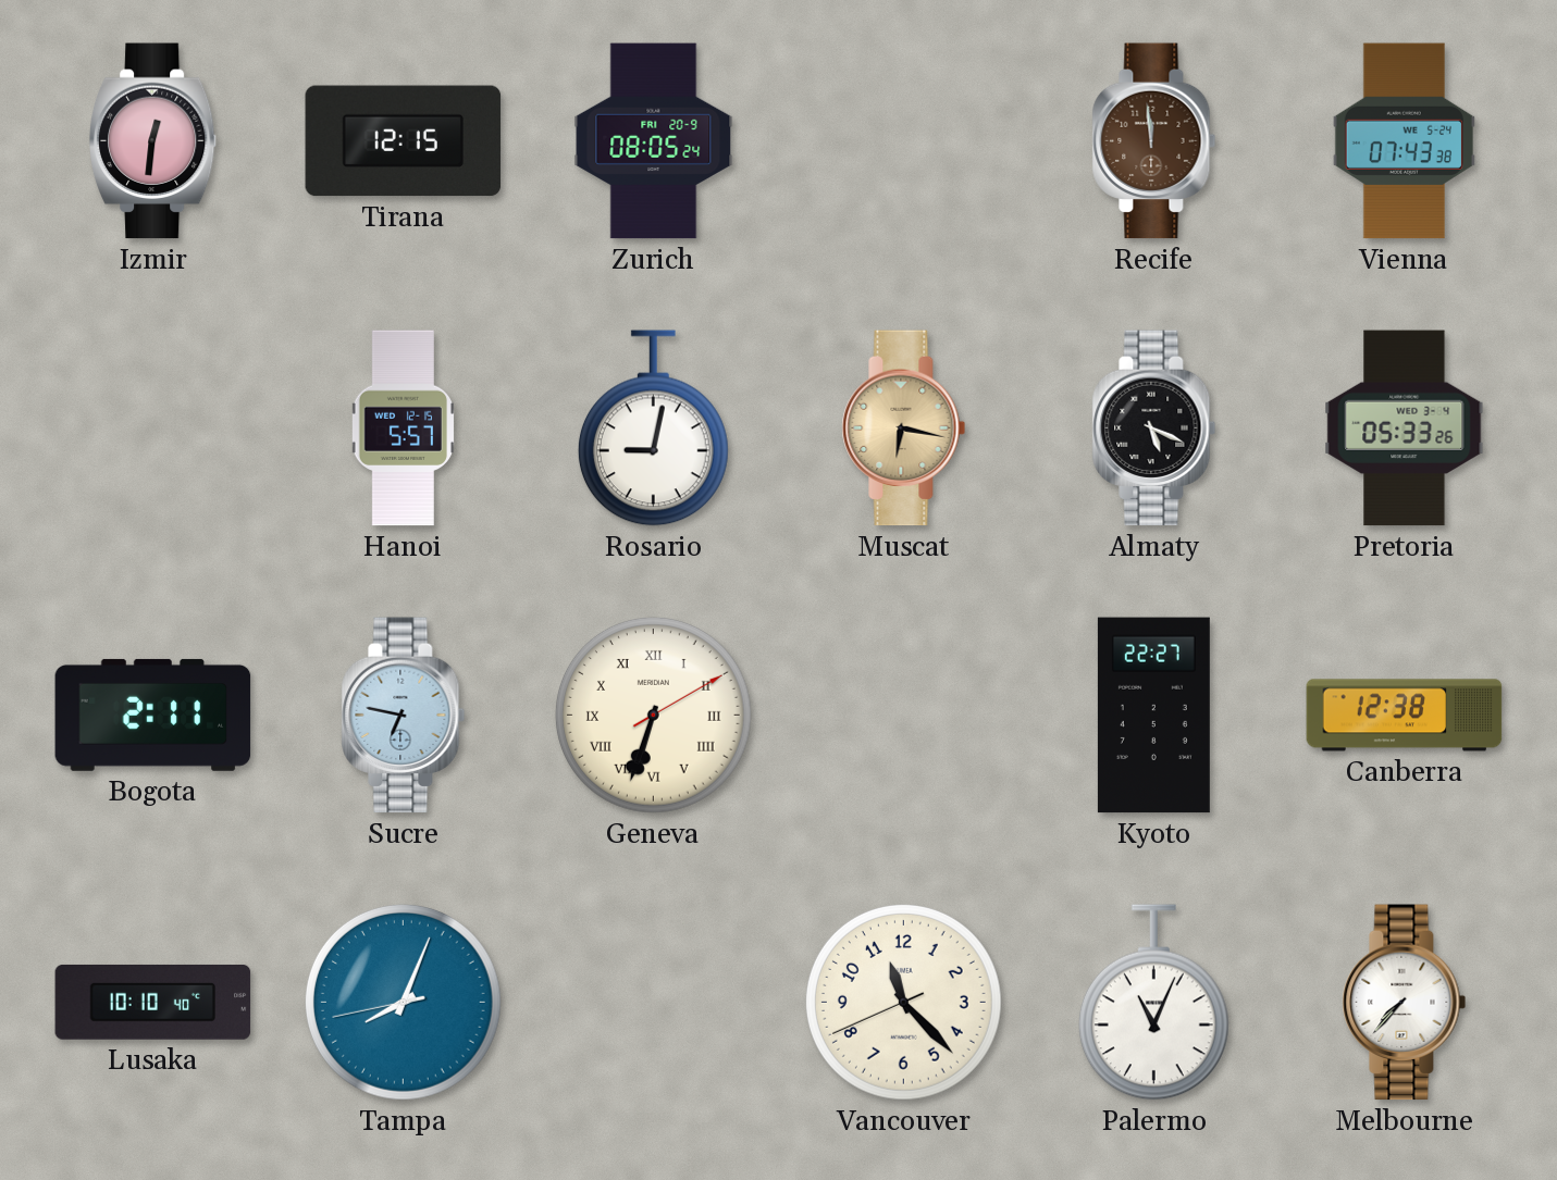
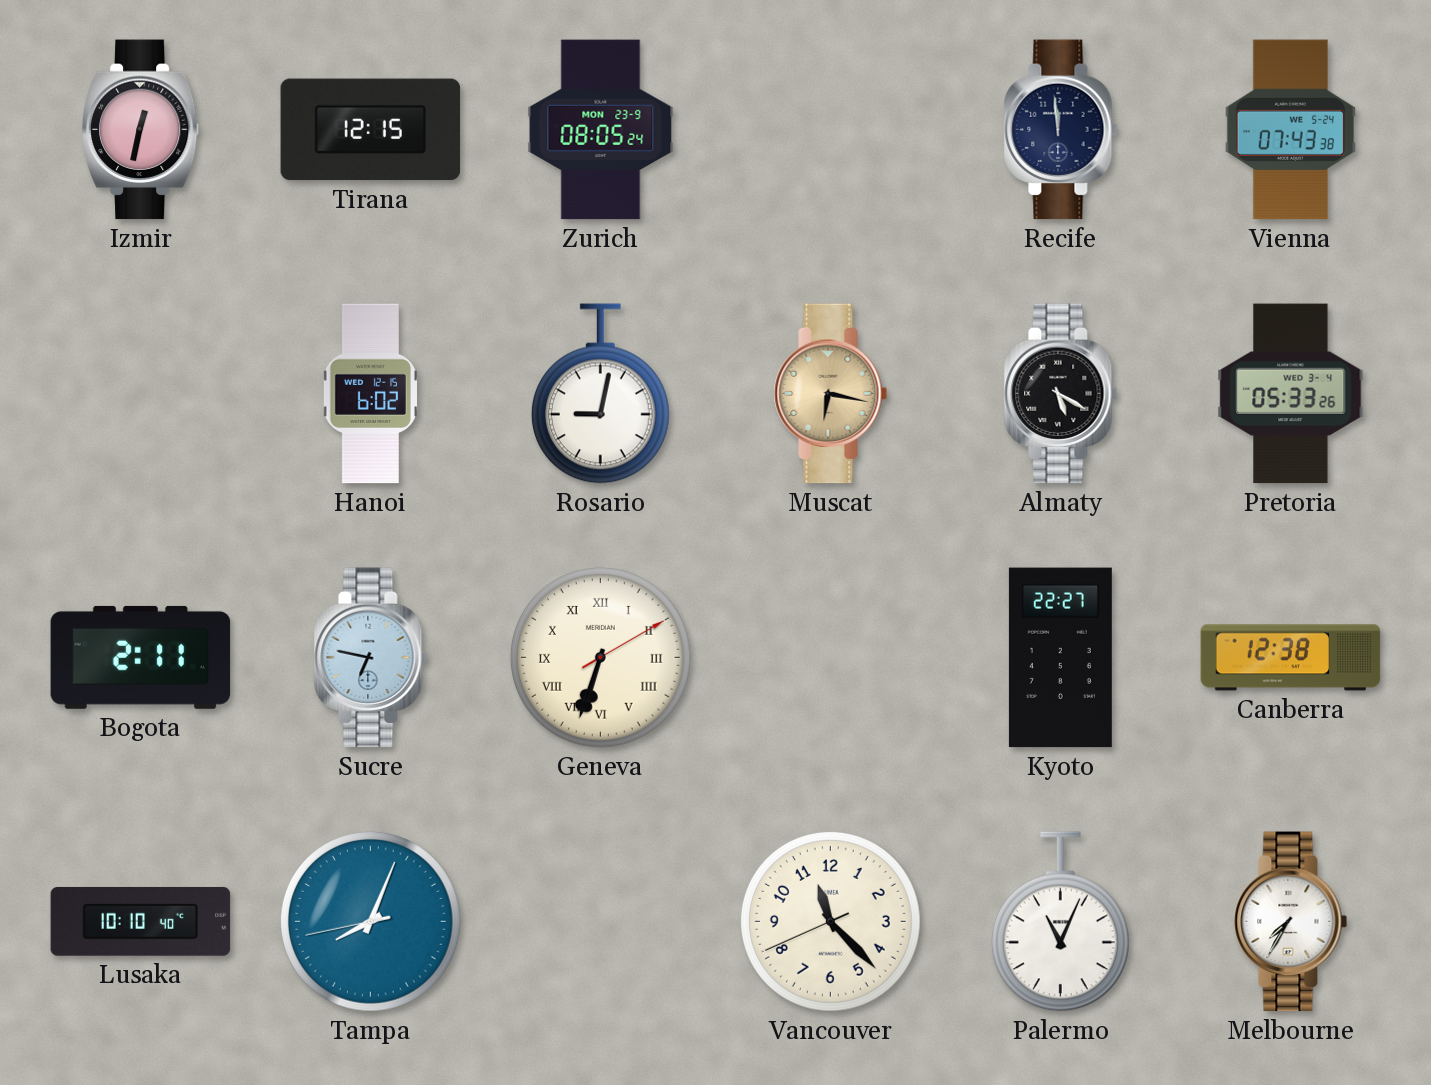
Izmir: 12:31 -> 12:32 (141, 130)
Zurich date: FRI 20-9 -> MON 23-9 (601, 130)
Recife dial: brown -> navy (1061, 130)
Hanoi: 5:57 -> 6:02 (370, 394)
Almaty: 5:19 -> 5:20 (1061, 394)
Melbourne: 7:37 -> 7:35 (1291, 922)
